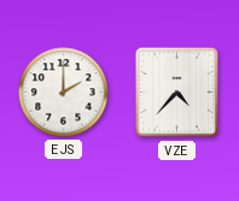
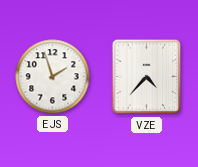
EJS: 2:00 -> 1:57 (53, 77)
